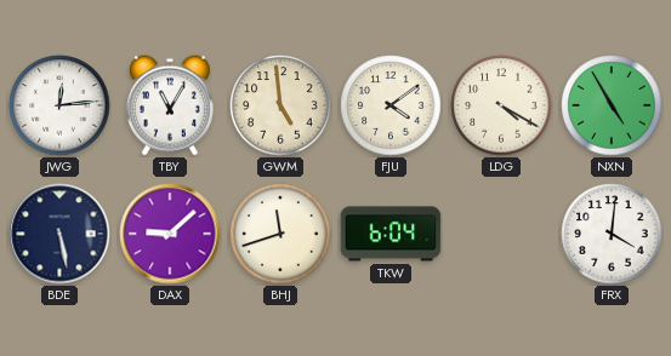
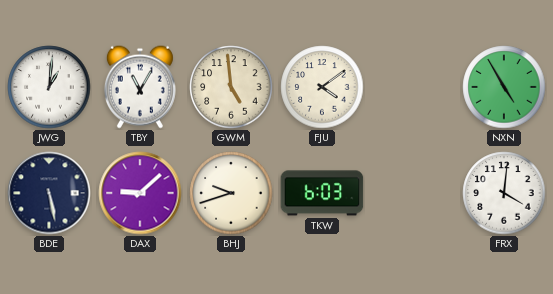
JWG: 12:14 -> 1:01 (49, 87)
LDG: 4:20 -> none (501, 105)
BHJ: 11:42 -> 9:42 (231, 193)
TKW: 6:04 -> 6:03 (322, 193)
